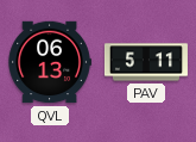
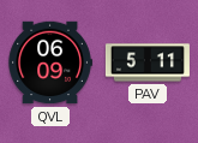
QVL: 06:13 -> 06:09 (50, 62)
